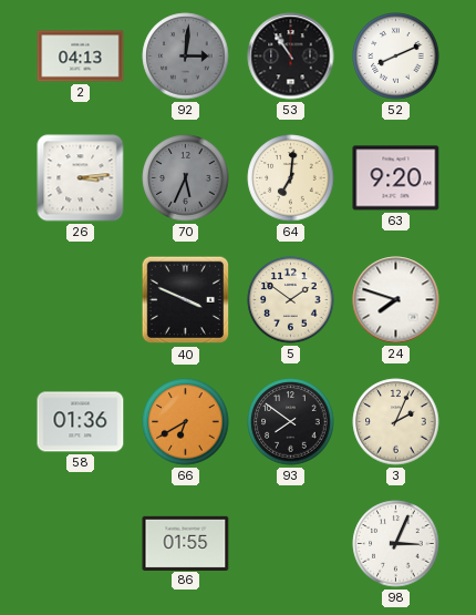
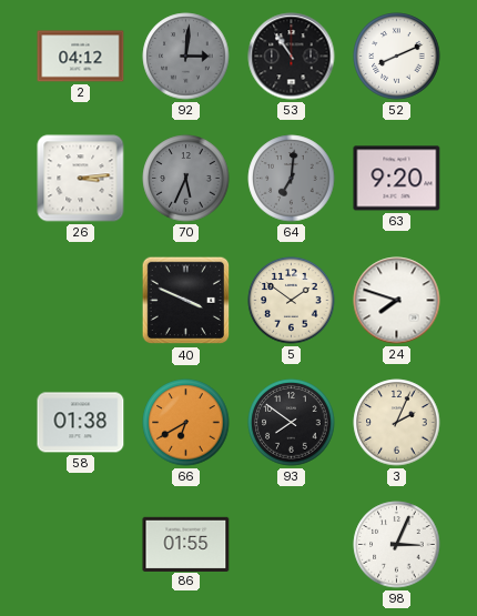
2: 04:13 -> 04:12 (81, 57)
64 dial: cream -> grey (292, 179)
58: 01:36 -> 01:38 (81, 423)
